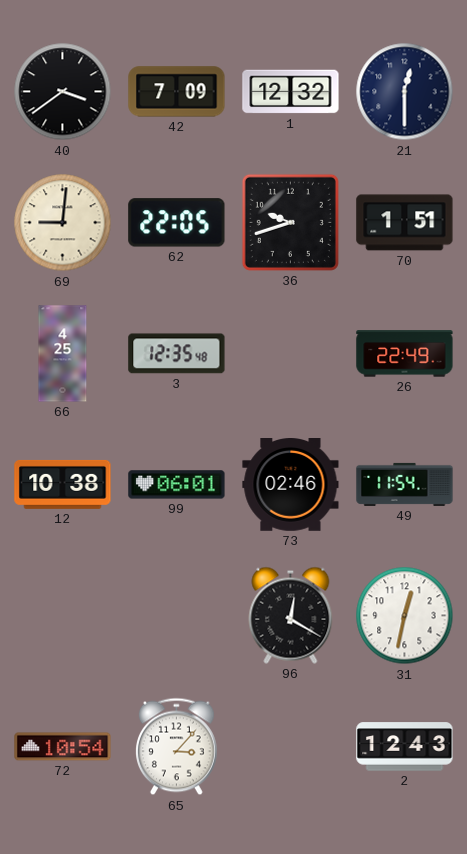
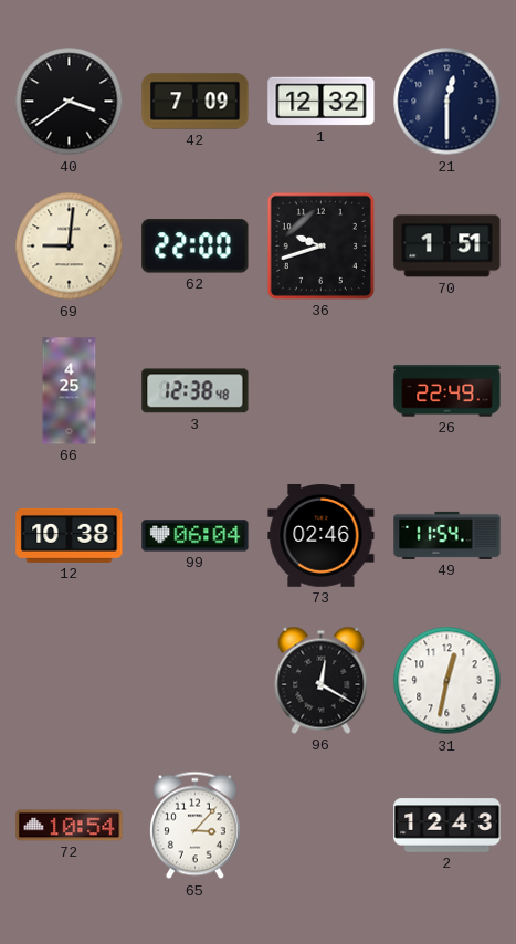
62: 22:05 -> 22:00 (196, 247)
3: 12:35 -> 12:38 (196, 391)
99: 06:01 -> 06:04 (196, 536)
